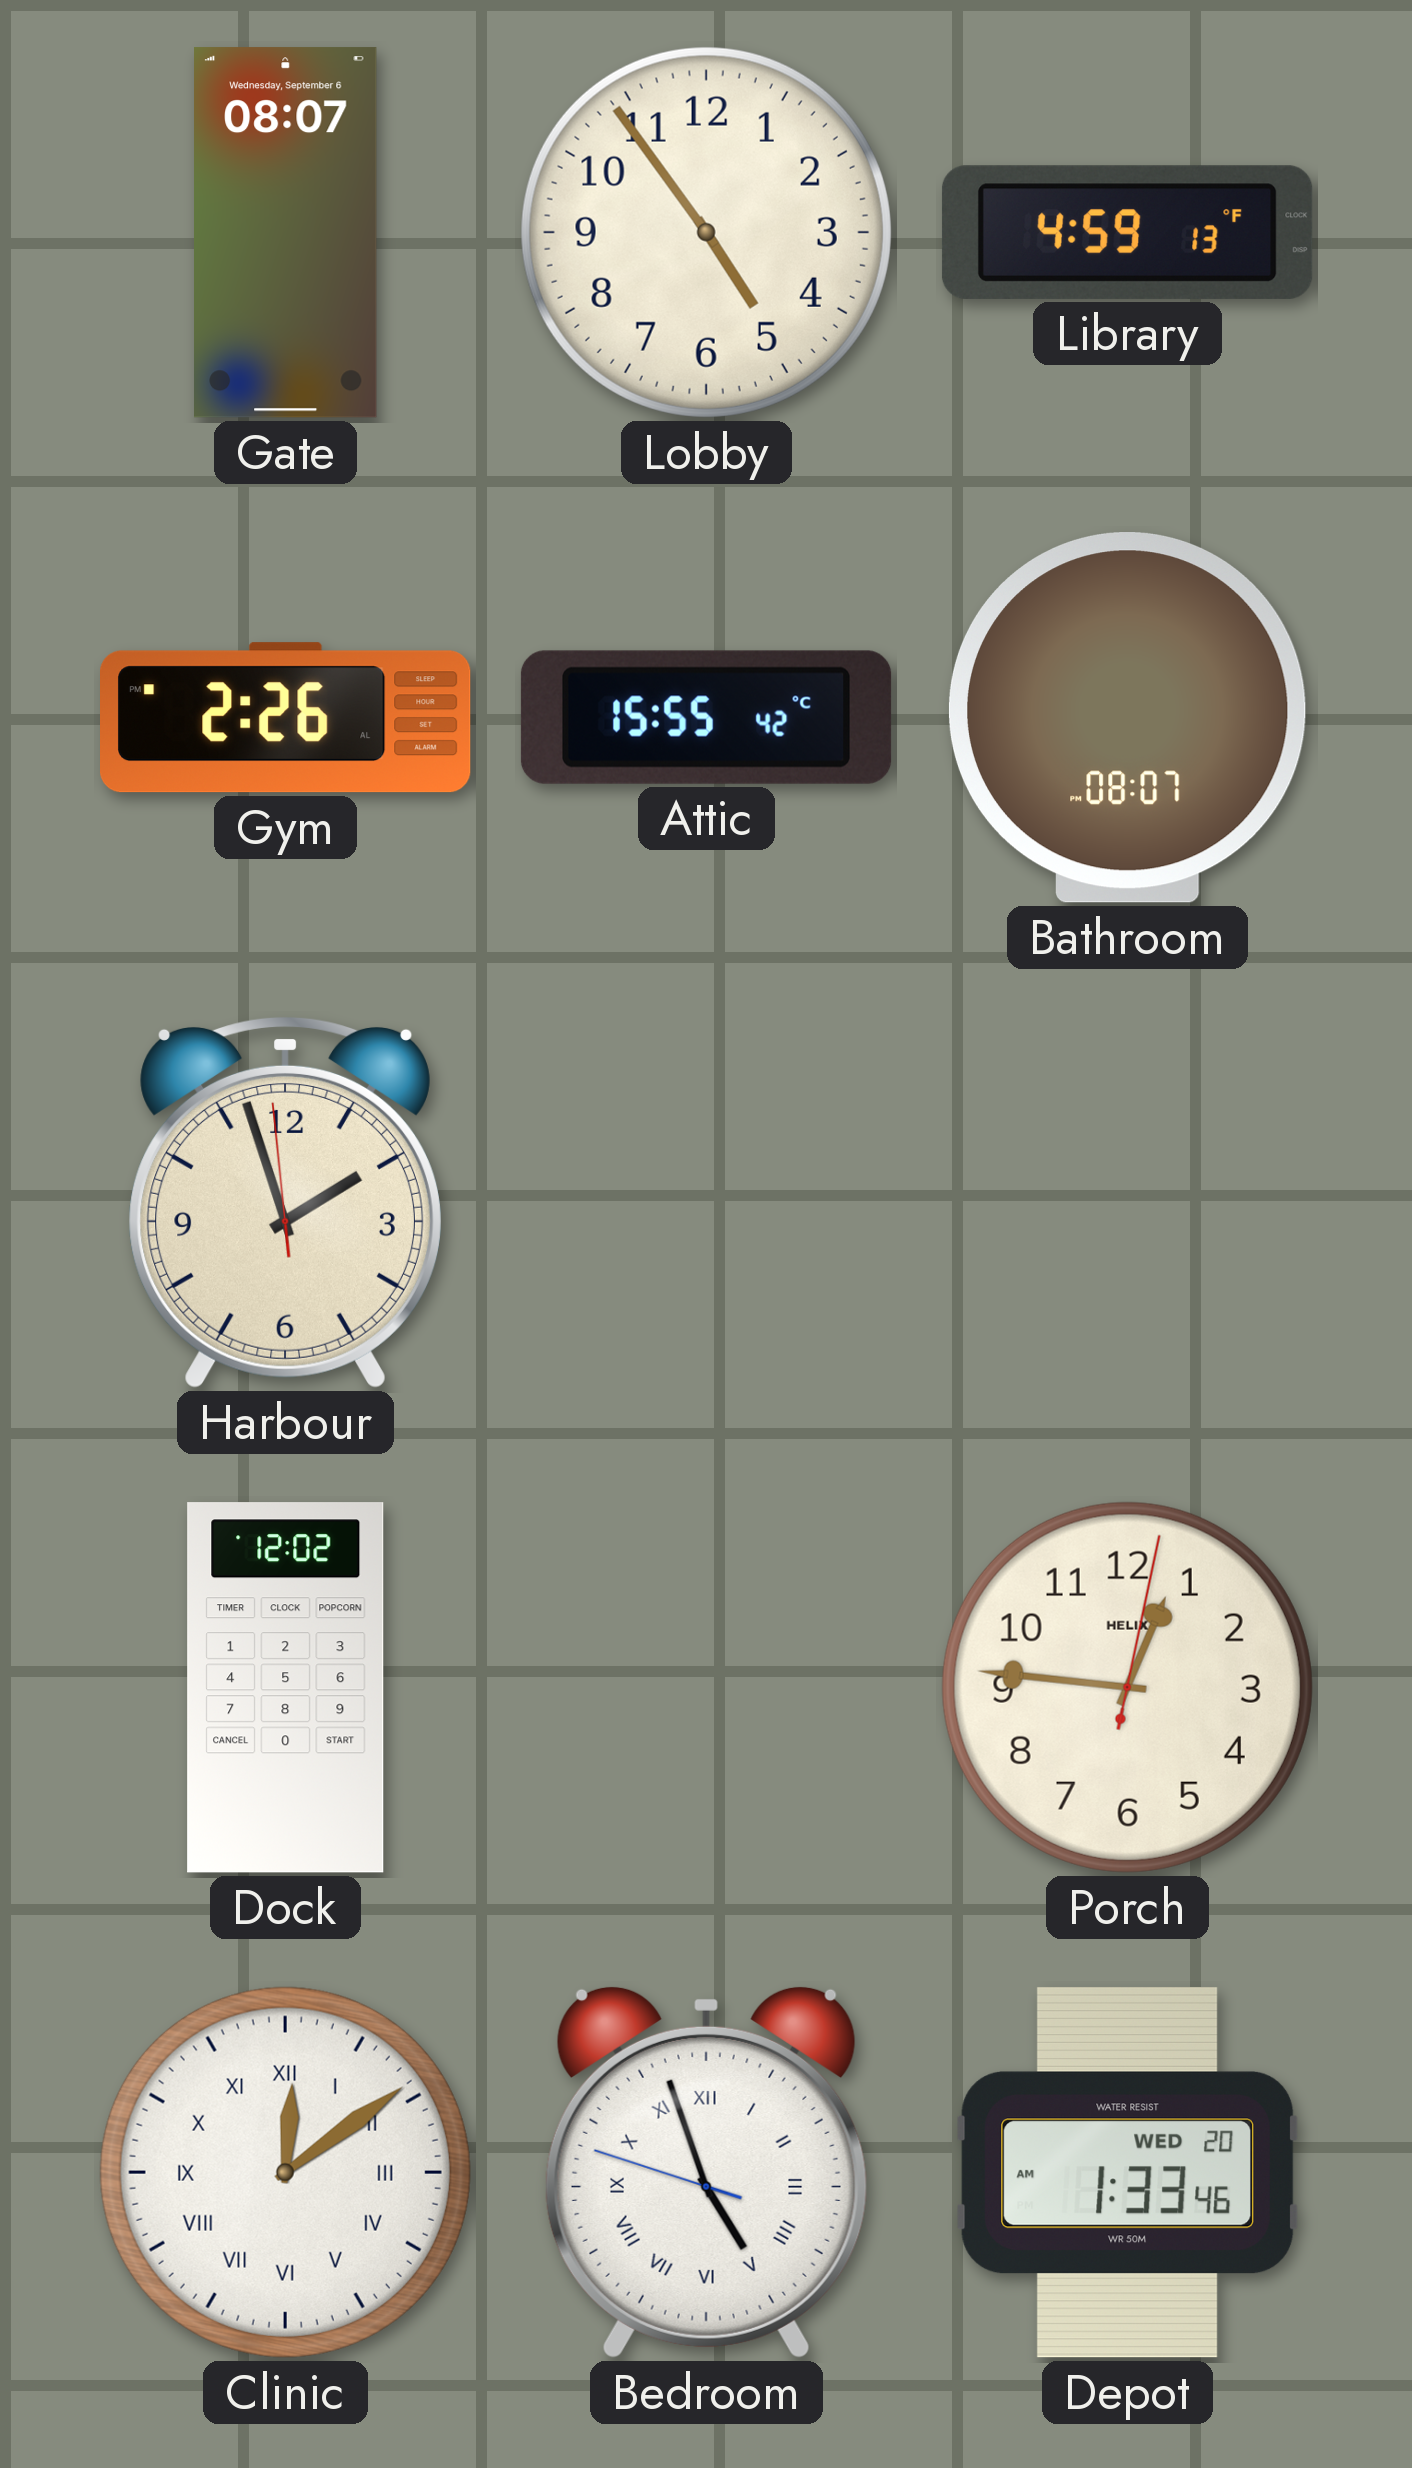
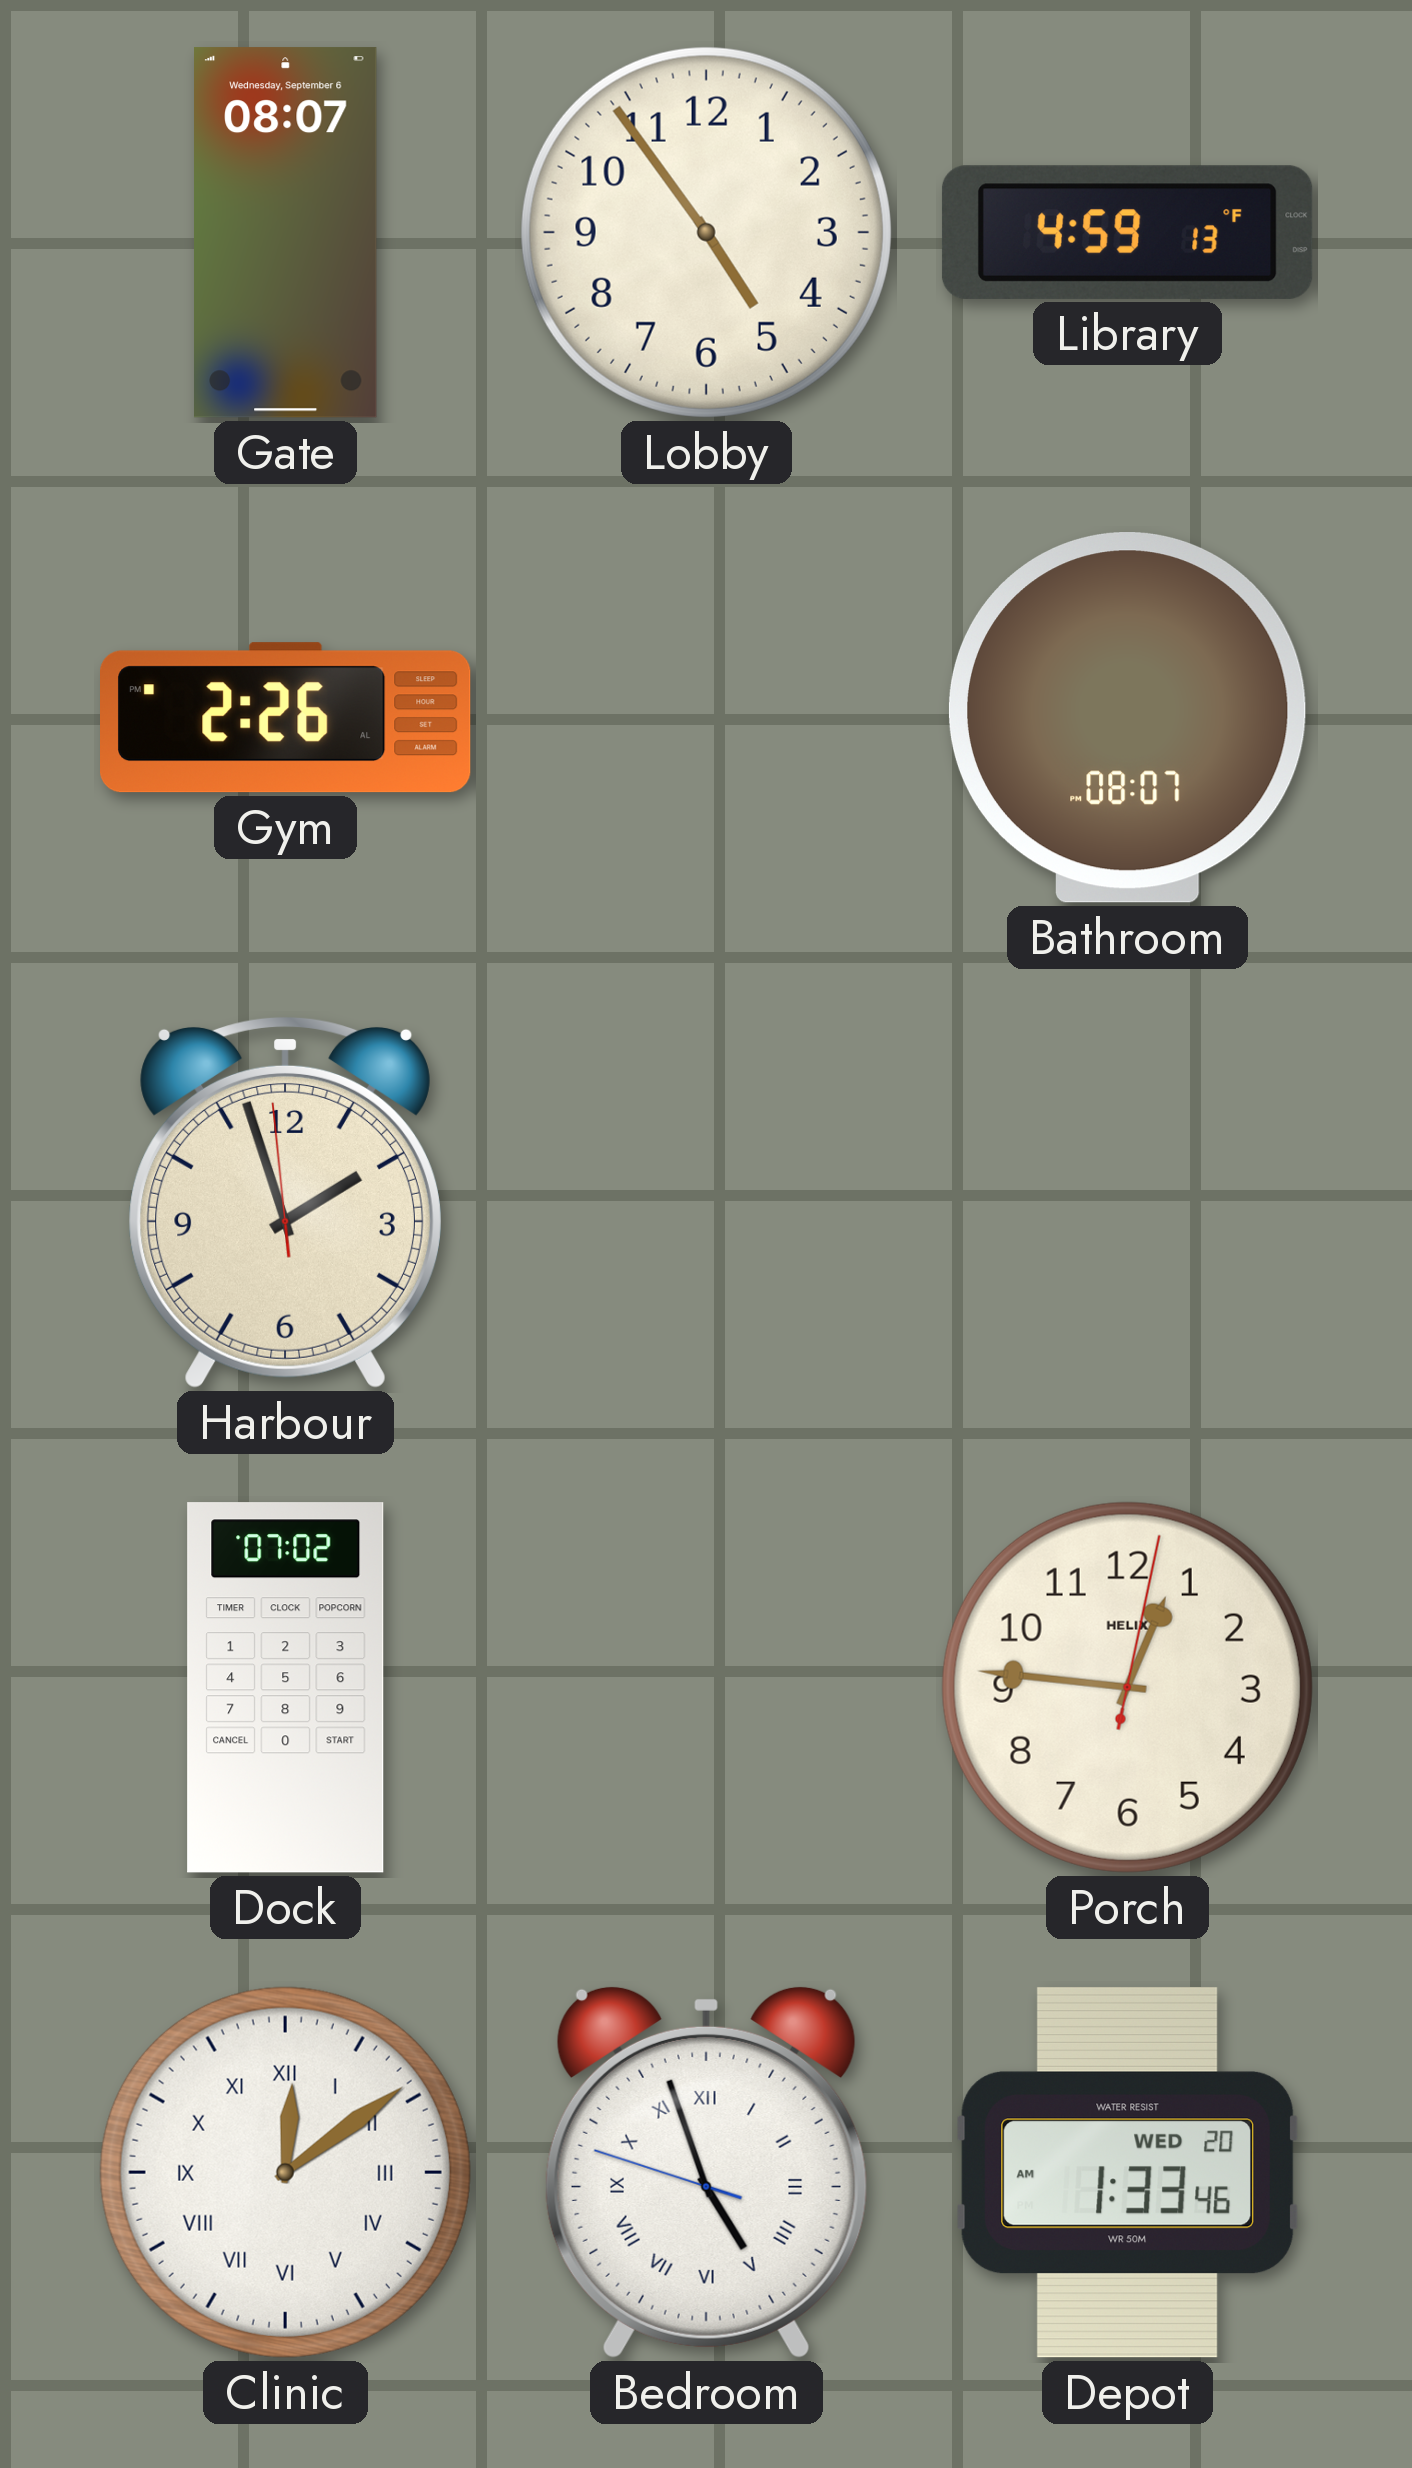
Attic: 15:55 -> none (706, 717)
Dock: 12:02 -> 07:02 (286, 1688)
